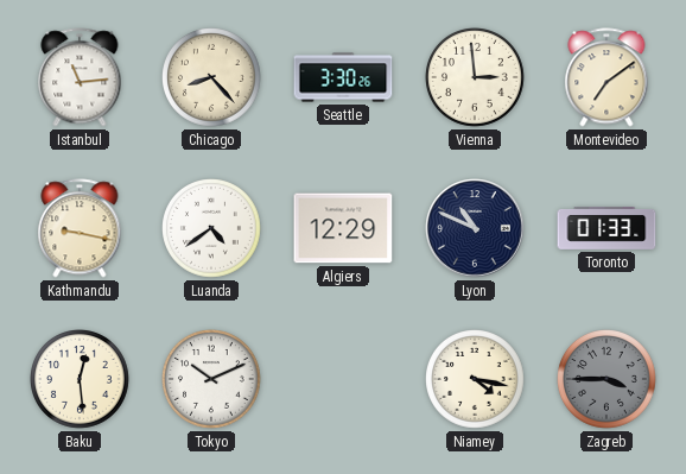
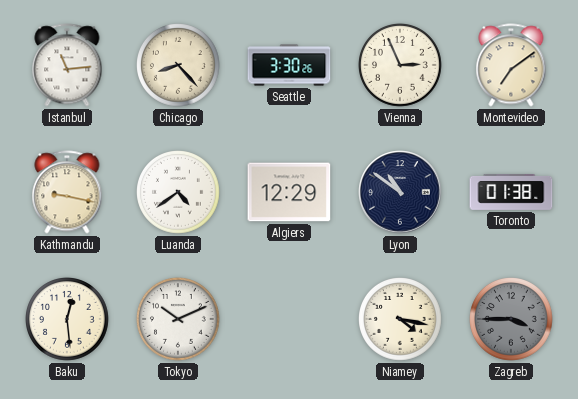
Vienna: 2:59 -> 2:56 (401, 66)
Lyon: 10:49 -> 10:51 (400, 192)
Toronto: 01:33 -> 01:38 (511, 192)
